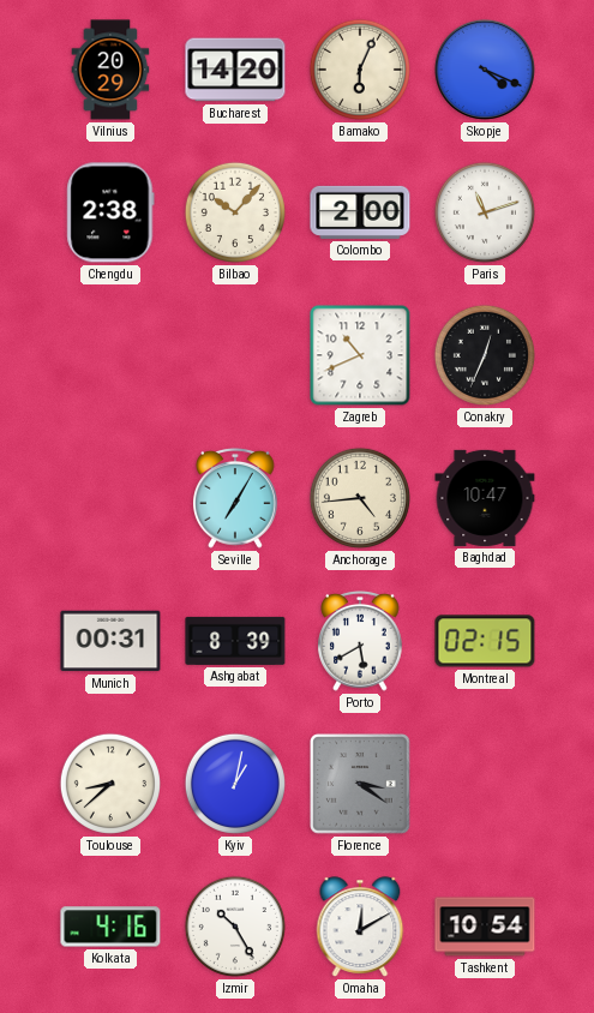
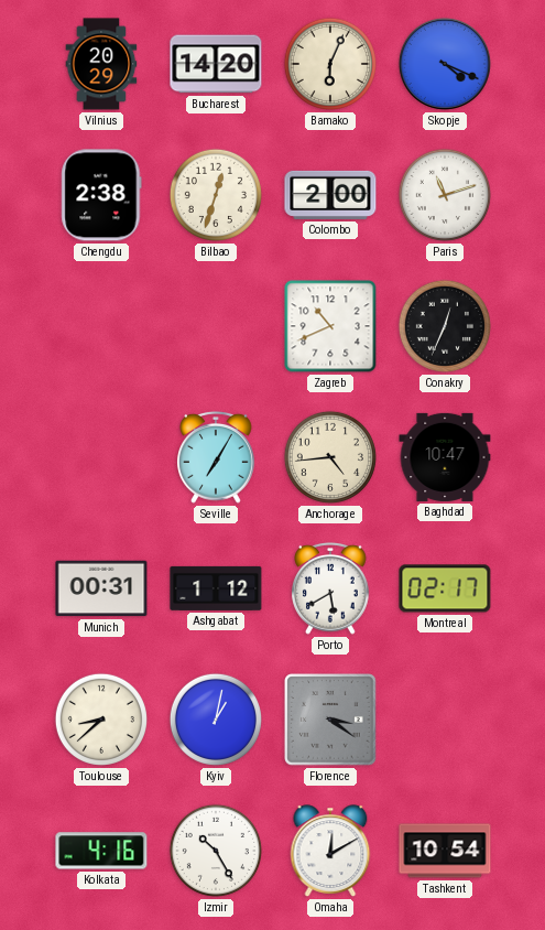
Bilbao: 10:07 -> 12:33 (216, 195)
Ashgabat: 8:39 -> 1:12 (216, 588)
Montreal: 02:15 -> 02:17 (445, 588)
